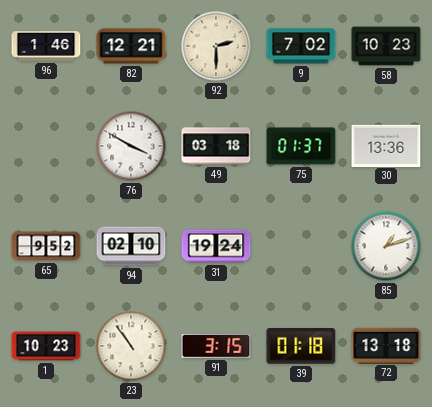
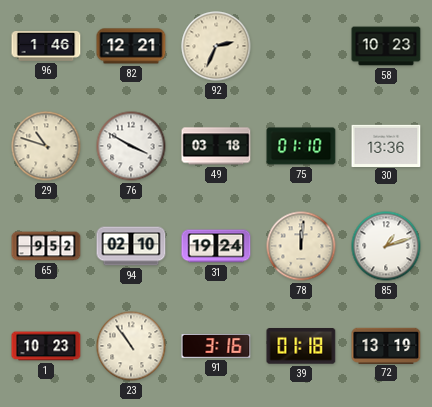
92: 2:30 -> 2:34 (216, 46)
9: 7:02 -> none (301, 46)
29: none -> 10:48 (46, 146)
75: 01:37 -> 01:10 (301, 146)
78: none -> 12:01 (301, 246)
91: 3:15 -> 3:16 (216, 346)
72: 13:18 -> 13:19 (386, 345)
